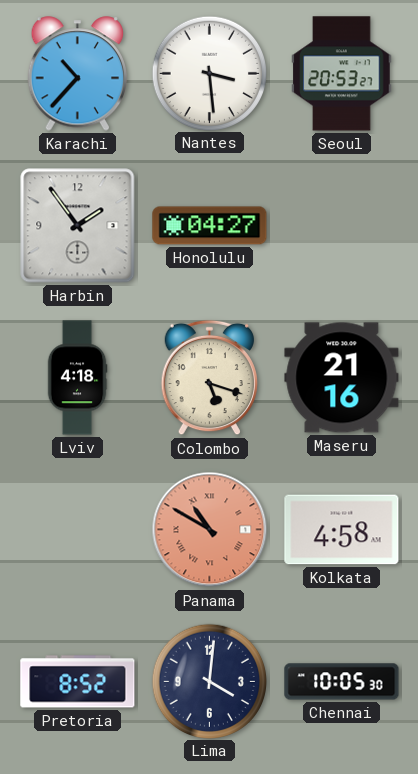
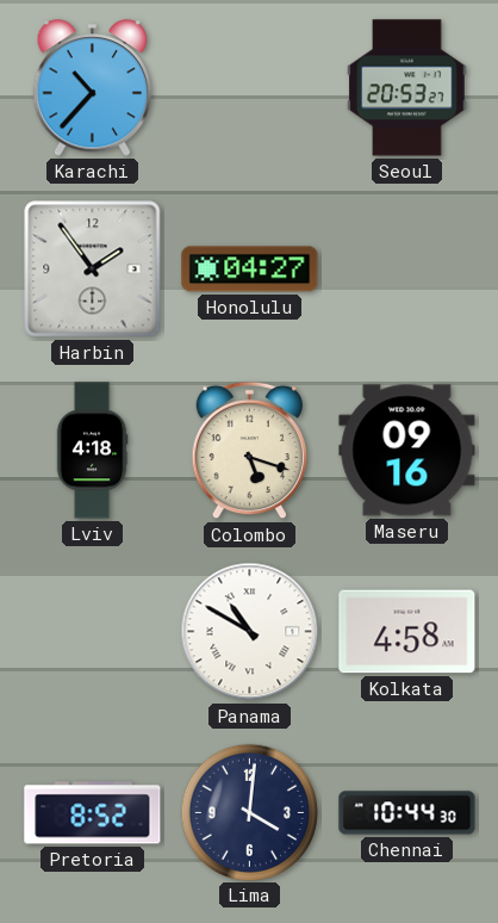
Nantes: 3:29 -> none (209, 73)
Maseru: 21:16 -> 09:16 (407, 451)
Panama dial: salmon -> white (250, 632)
Chennai: 10:05 -> 10:44 (407, 813)
